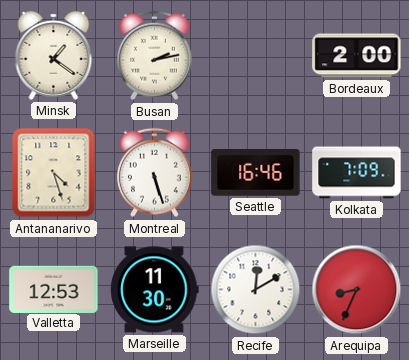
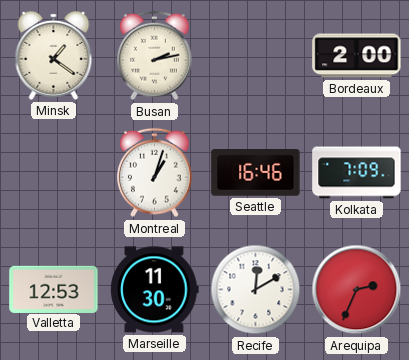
Antananarivo: 4:27 -> none (54, 173)
Montreal: 5:27 -> 1:03 (155, 173)
Arequipa: 8:34 -> 2:34 (357, 290)
